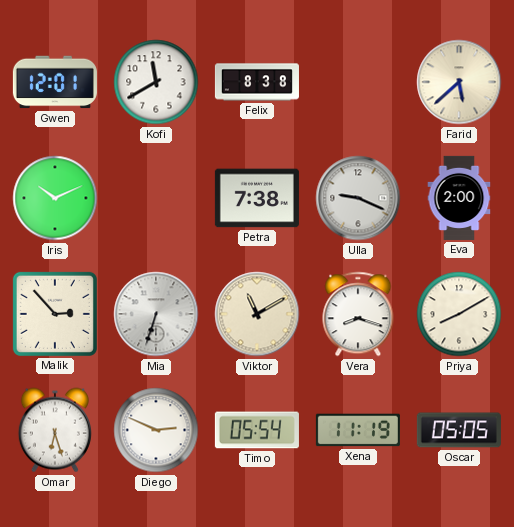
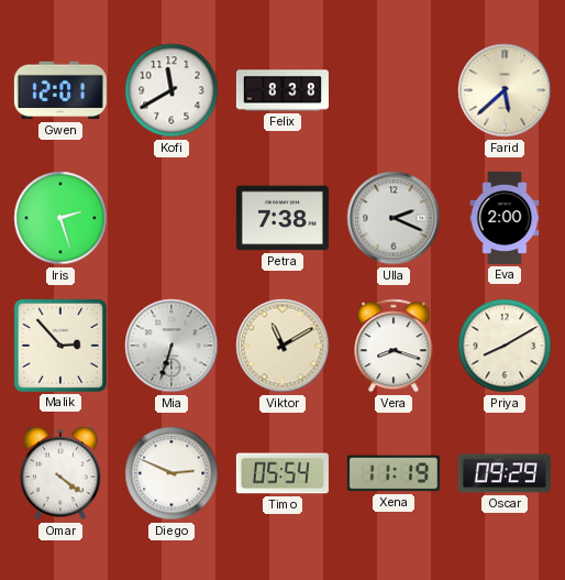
Iris: 10:11 -> 2:27 (60, 218)
Ulla: 9:19 -> 2:19 (394, 218)
Omar: 6:27 -> 4:21 (60, 473)
Oscar: 05:05 -> 09:29 (505, 473)
